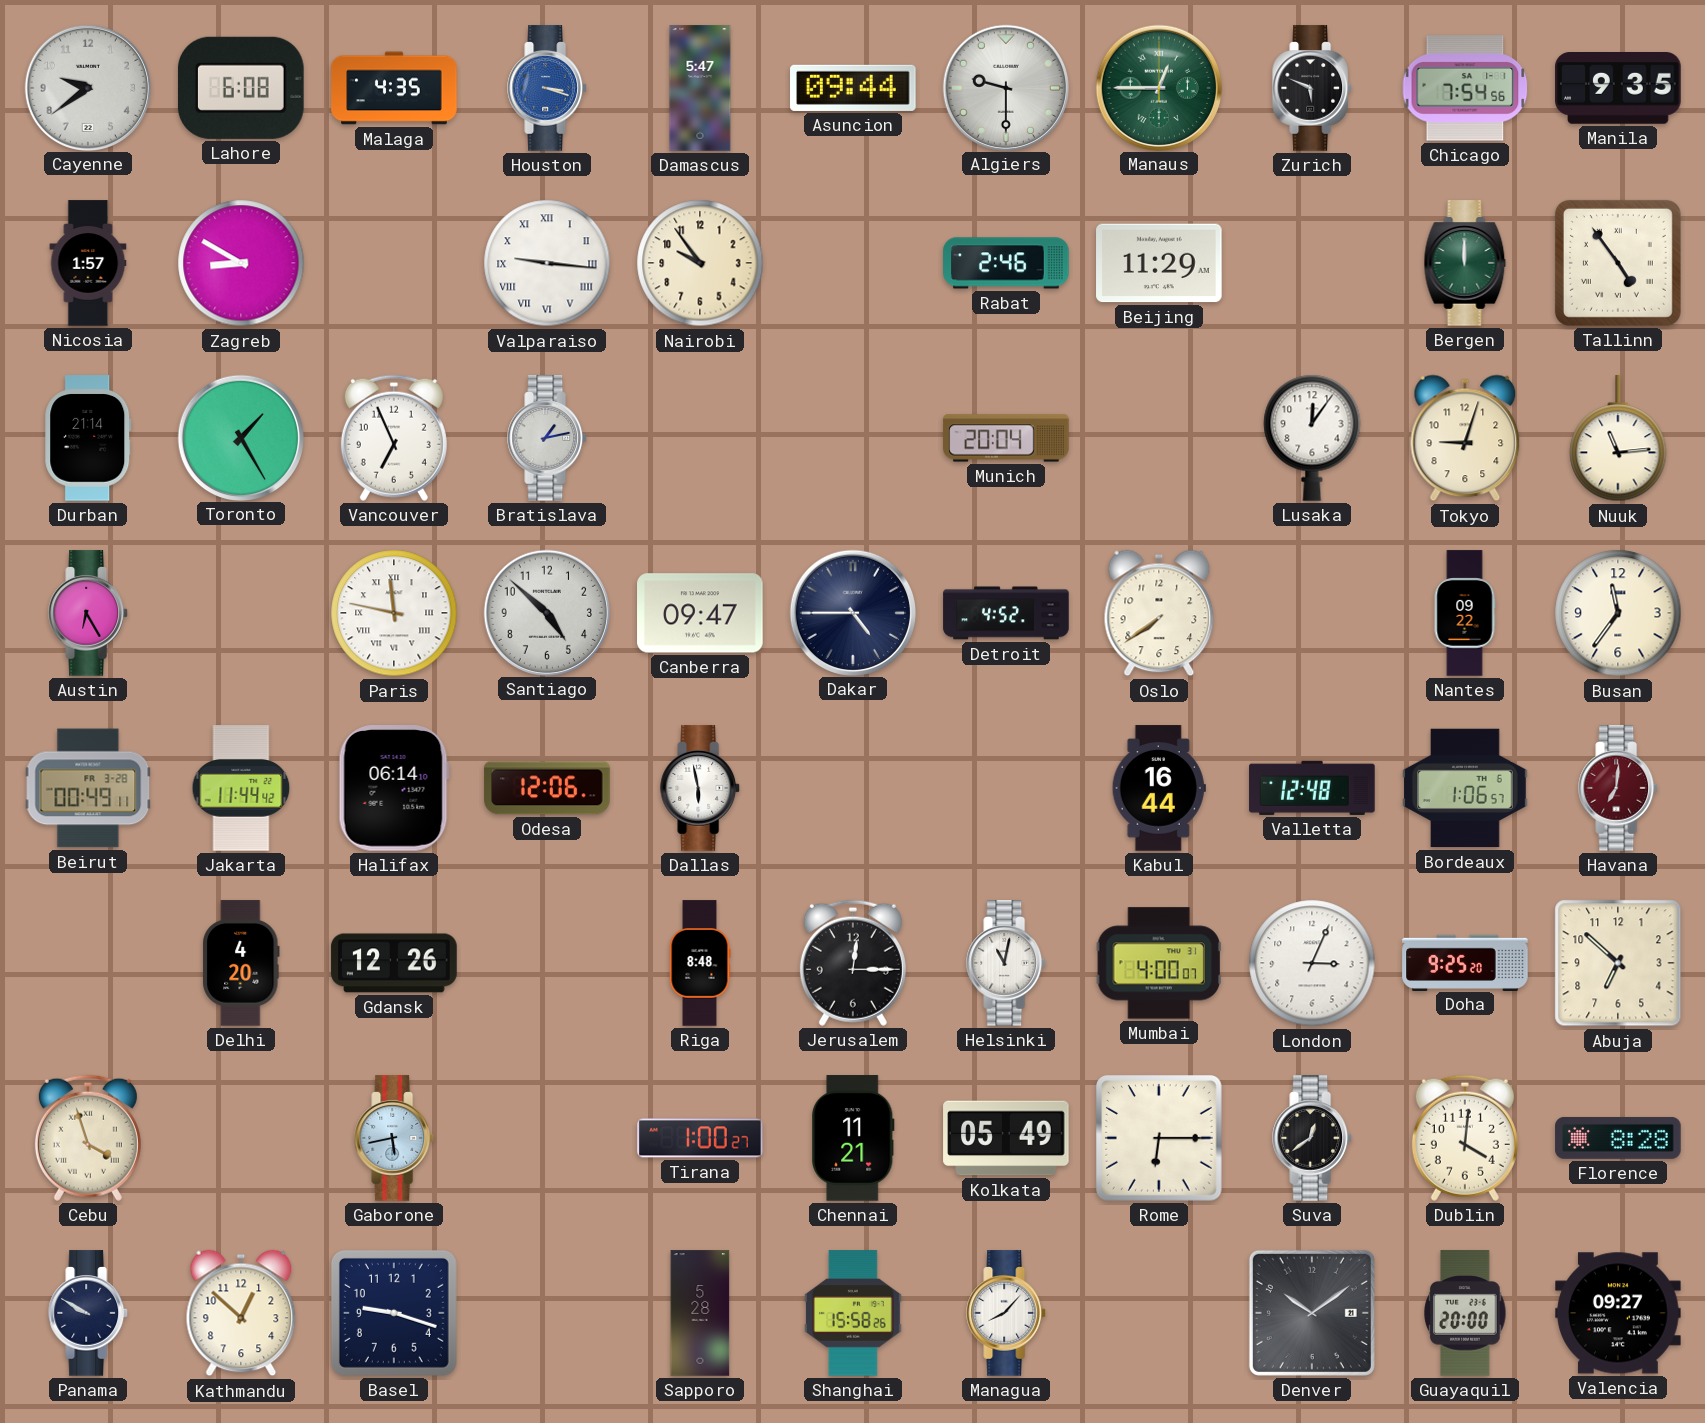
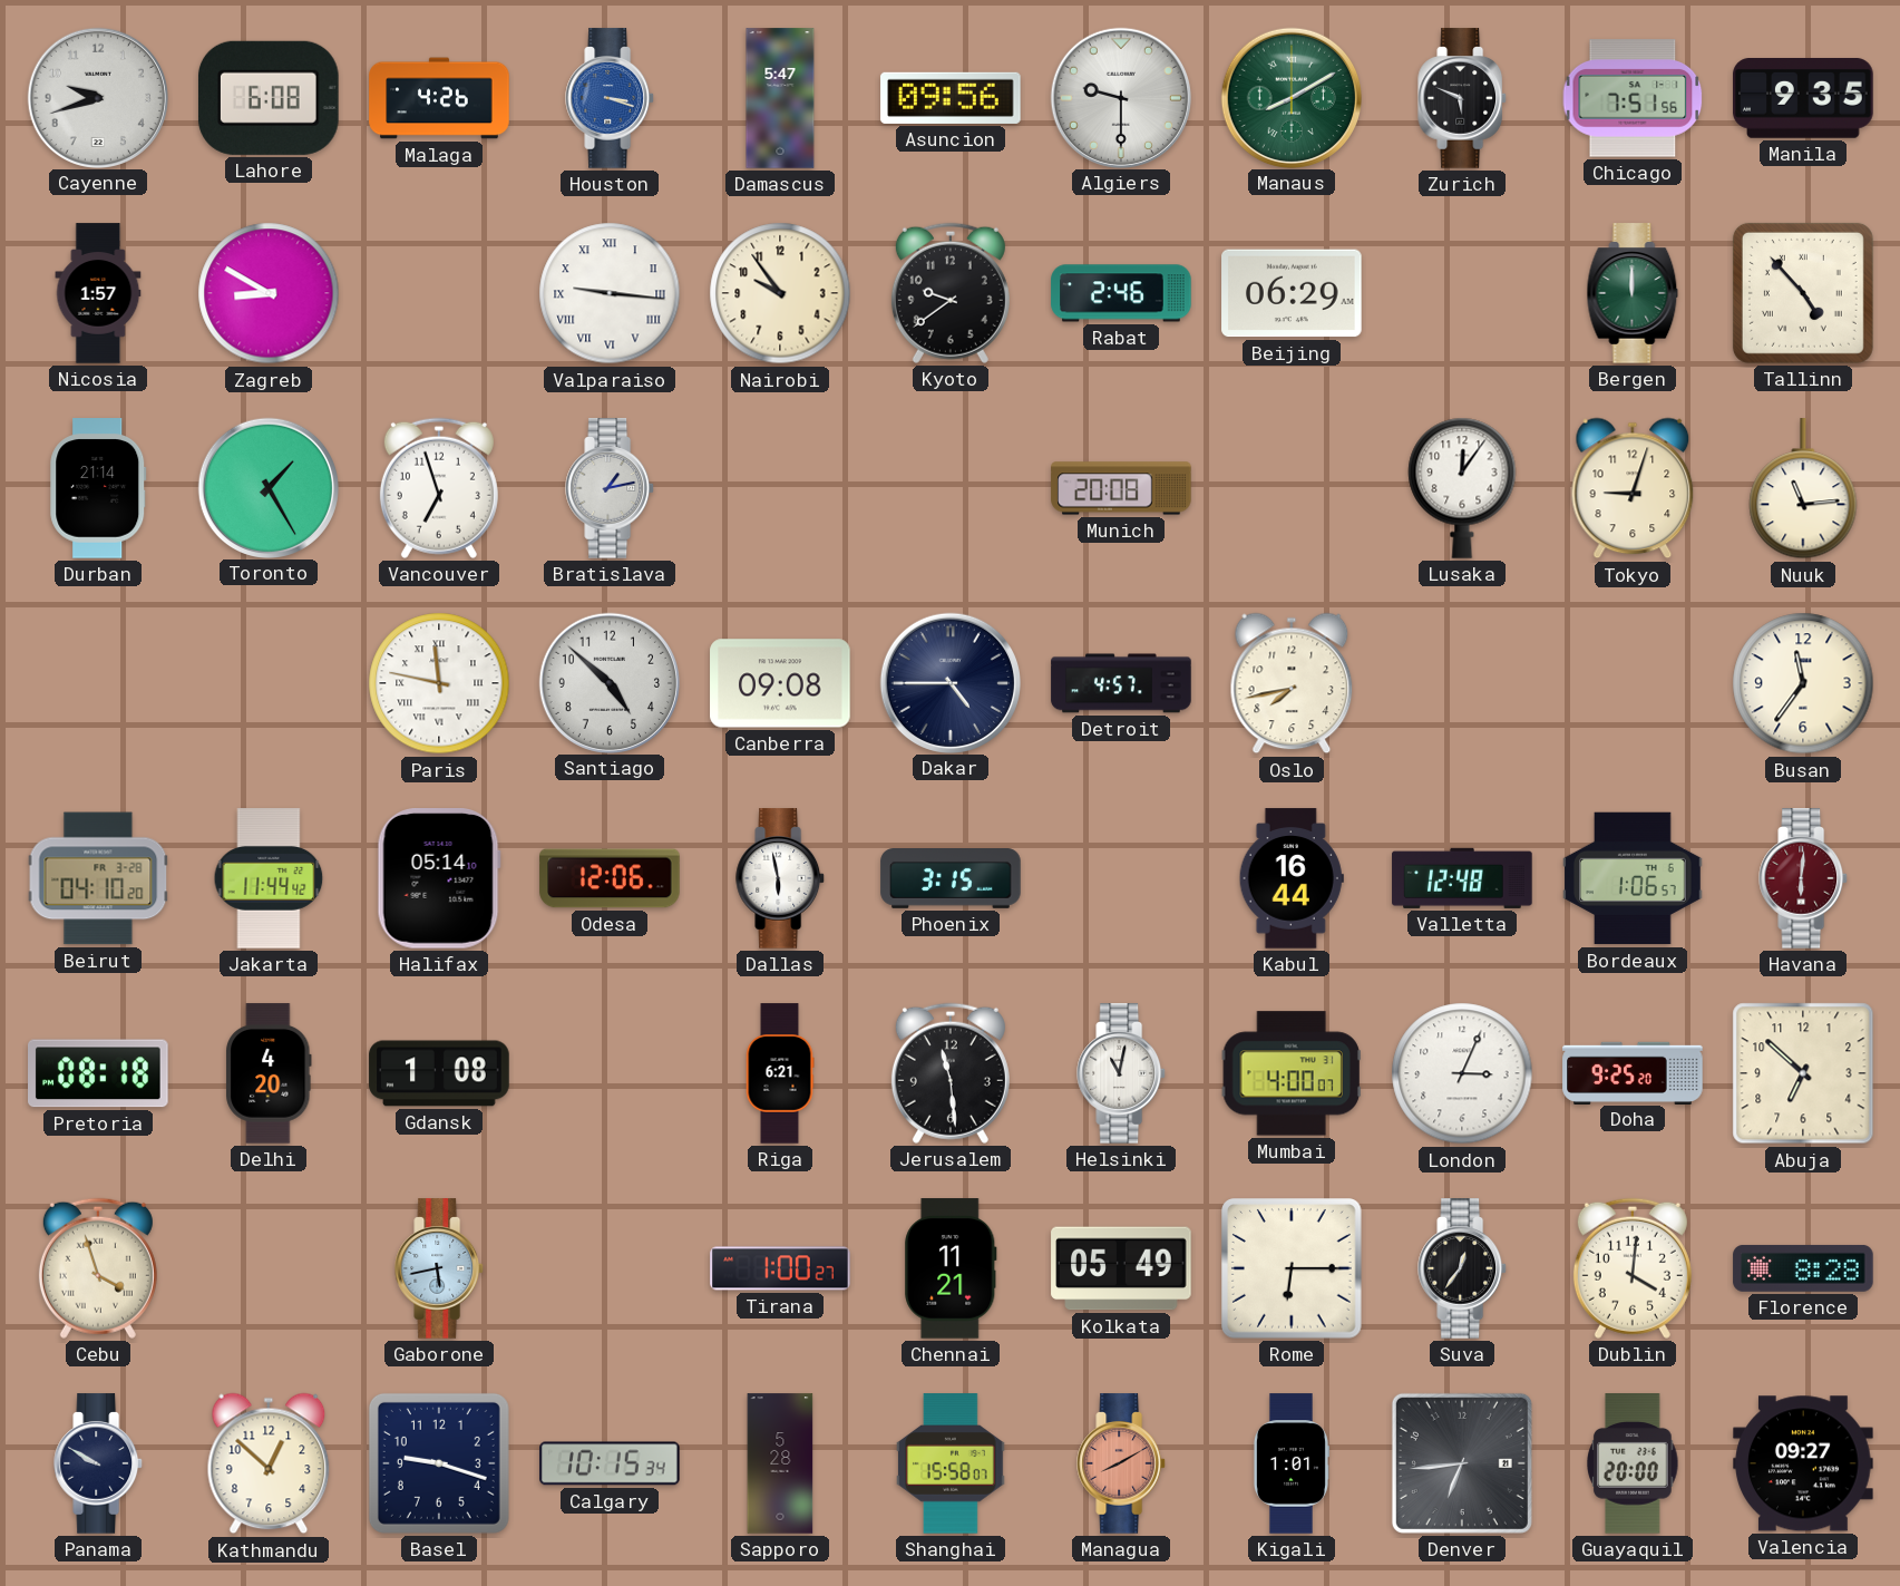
Cayenne: 9:39 -> 9:42 (97, 97)
Malaga: 4:35 -> 4:26 (439, 98)
Asuncion: 09:44 -> 09:56 (951, 98)
Manaus: 12:45 -> 8:10 (1290, 97)
Chicago: 7:54 -> 7:51 (1633, 98)
Kyoto: none -> 9:39 (951, 293)
Beijing: 11:29 -> 06:29 (1292, 293)
Tallinn: 4:54 -> 4:53 (1803, 293)
Vancouver: 6:56 -> 6:57 (439, 488)
Munich: 20:04 -> 20:08 (1121, 488)
Austin: 6:25 -> none (89, 613)
Canberra: 09:47 -> 09:08 (780, 683)
Detroit: 4:52 -> 4:57 (1121, 683)
Oslo: 7:39 -> 7:43 (1292, 683)
Nantes: 09:22 -> none (1465, 613)
Beirut: 00:49 -> 04:10 (98, 878)
Halifax: 06:14 -> 05:14 (439, 879)
Phoenix: none -> 3:15 (951, 879)
Havana: 7:01 -> 6:01 (1804, 878)
Pretoria: none -> 08:18 (99, 1073)
Gdansk: 12:26 -> 1:08 (439, 1073)
Riga: 8:48 -> 6:21 (780, 1073)
Jerusalem: 12:15 -> 11:29 (951, 1073)
Suva: 12:39 -> 12:36 (1463, 1268)
Calgary: none -> 10:15 (610, 1463)
Shanghai: 15:58:26 -> 15:58:07 (951, 1463)
Managua: 8:07 -> 8:10 (1122, 1463)
Managua dial: white -> salmon (1122, 1463)
Kigali: none -> 1:01 (1290, 1463)
Denver: 10:09 -> 6:44 (1462, 1463)
